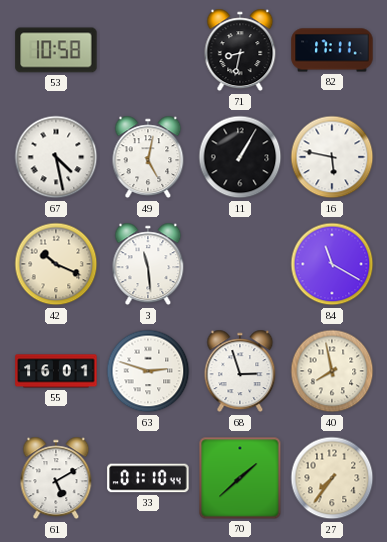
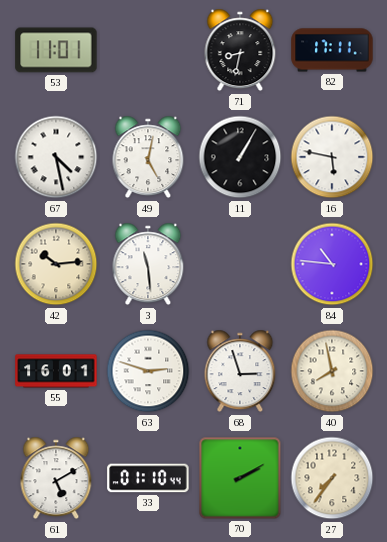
53: 10:58 -> 11:01 (56, 50)
42: 10:19 -> 10:14 (56, 264)
84: 11:20 -> 10:46 (332, 264)
70: 1:38 -> 2:10 (240, 478)
